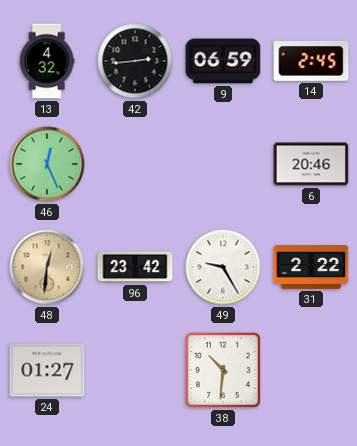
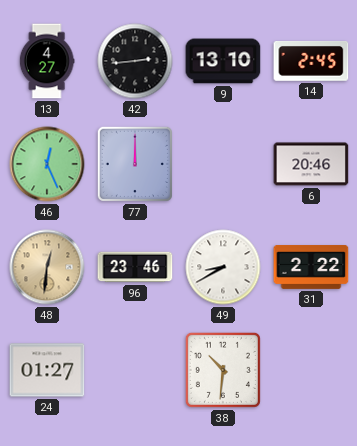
13: 4:32 -> 4:27 (47, 61)
9: 06:59 -> 13:10 (223, 61)
77: none -> 12:00 (135, 164)
96: 23:42 -> 23:46 (135, 267)
49: 9:25 -> 8:40 (223, 267)
